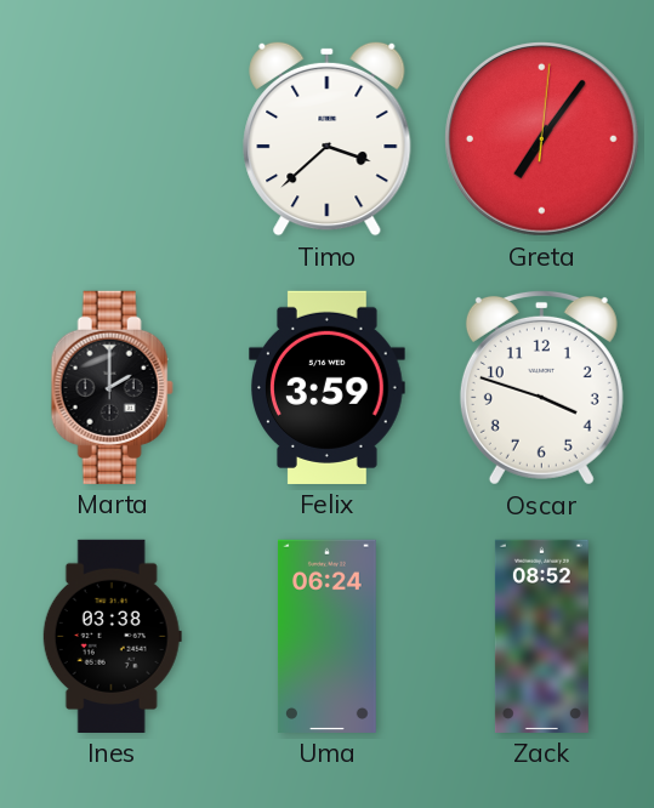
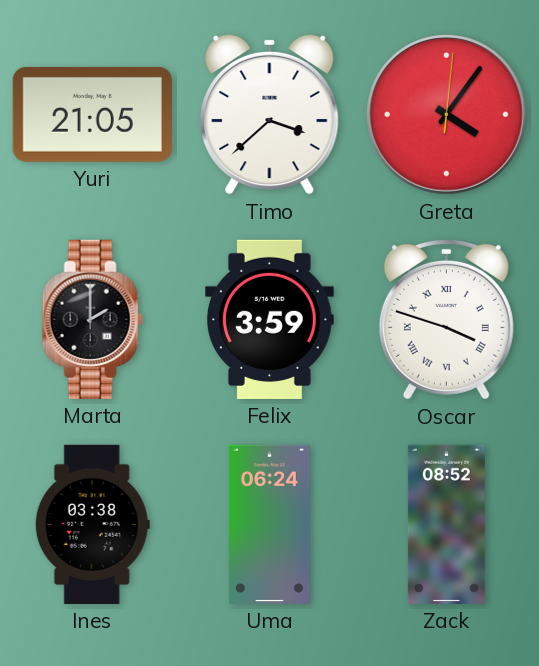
Yuri: none -> 21:05 (92, 114)
Greta: 7:06 -> 4:06 (446, 114)
Oscar numerals: Arabic -> Roman (446, 319)
